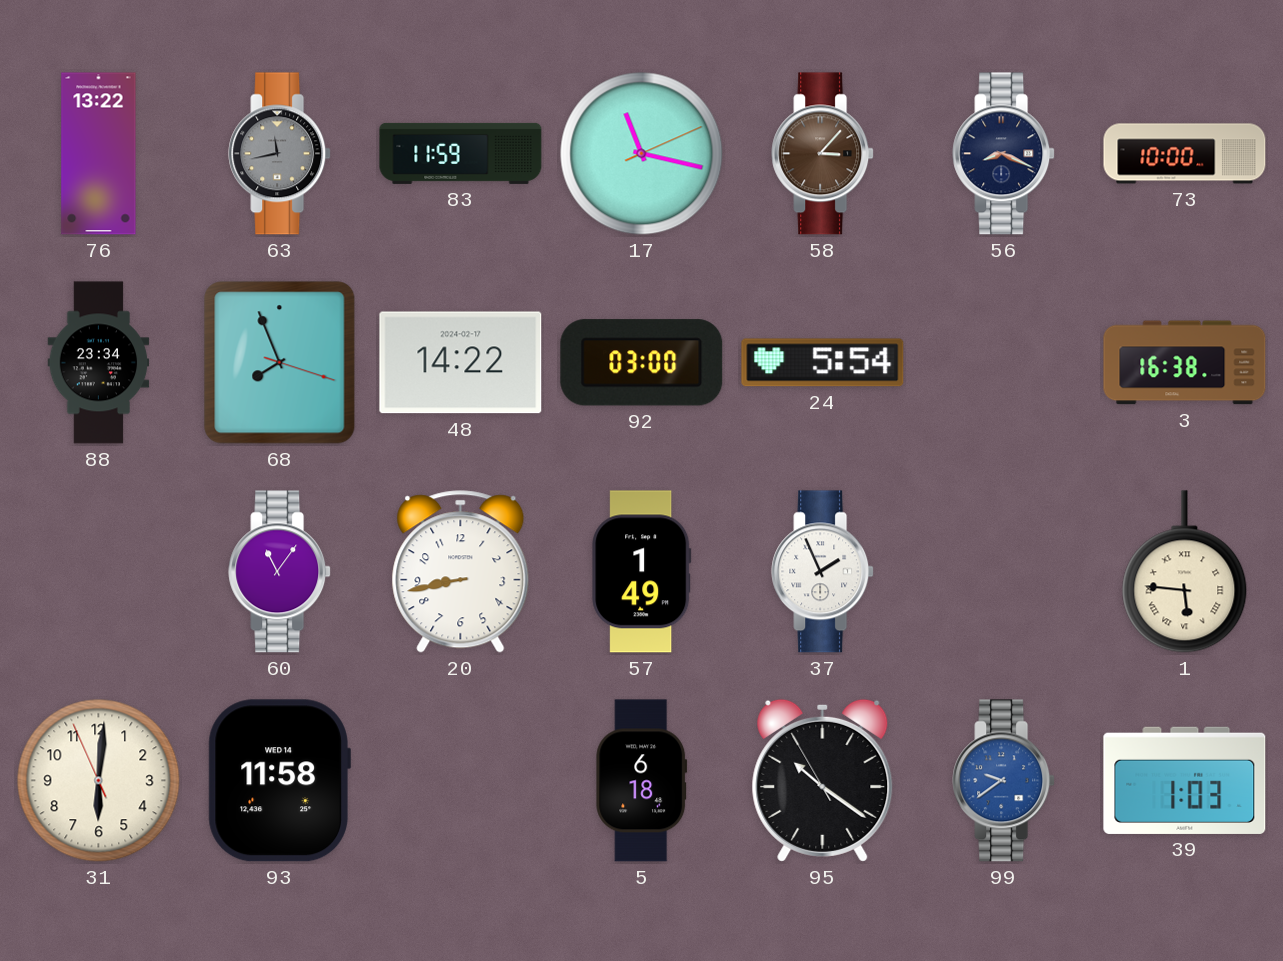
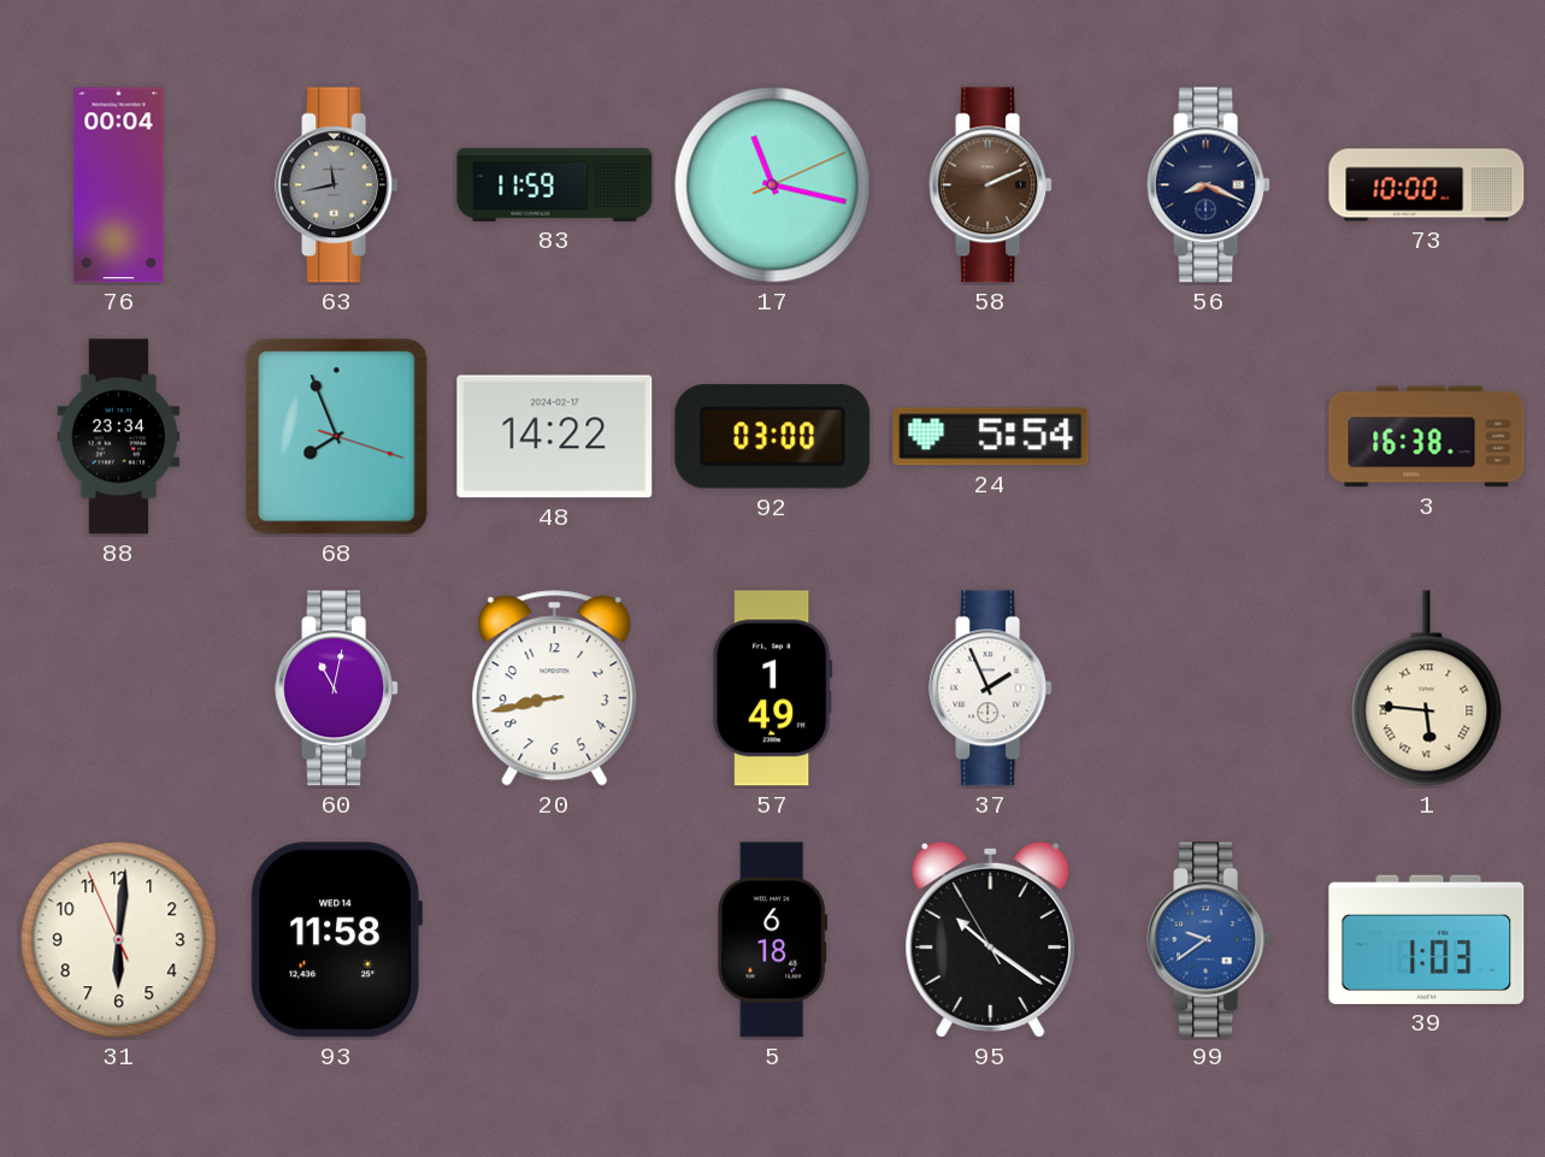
76: 13:22 -> 00:04 (119, 185)
58: 3:07 -> 2:11 (991, 185)
60: 11:06 -> 11:02 (337, 689)
